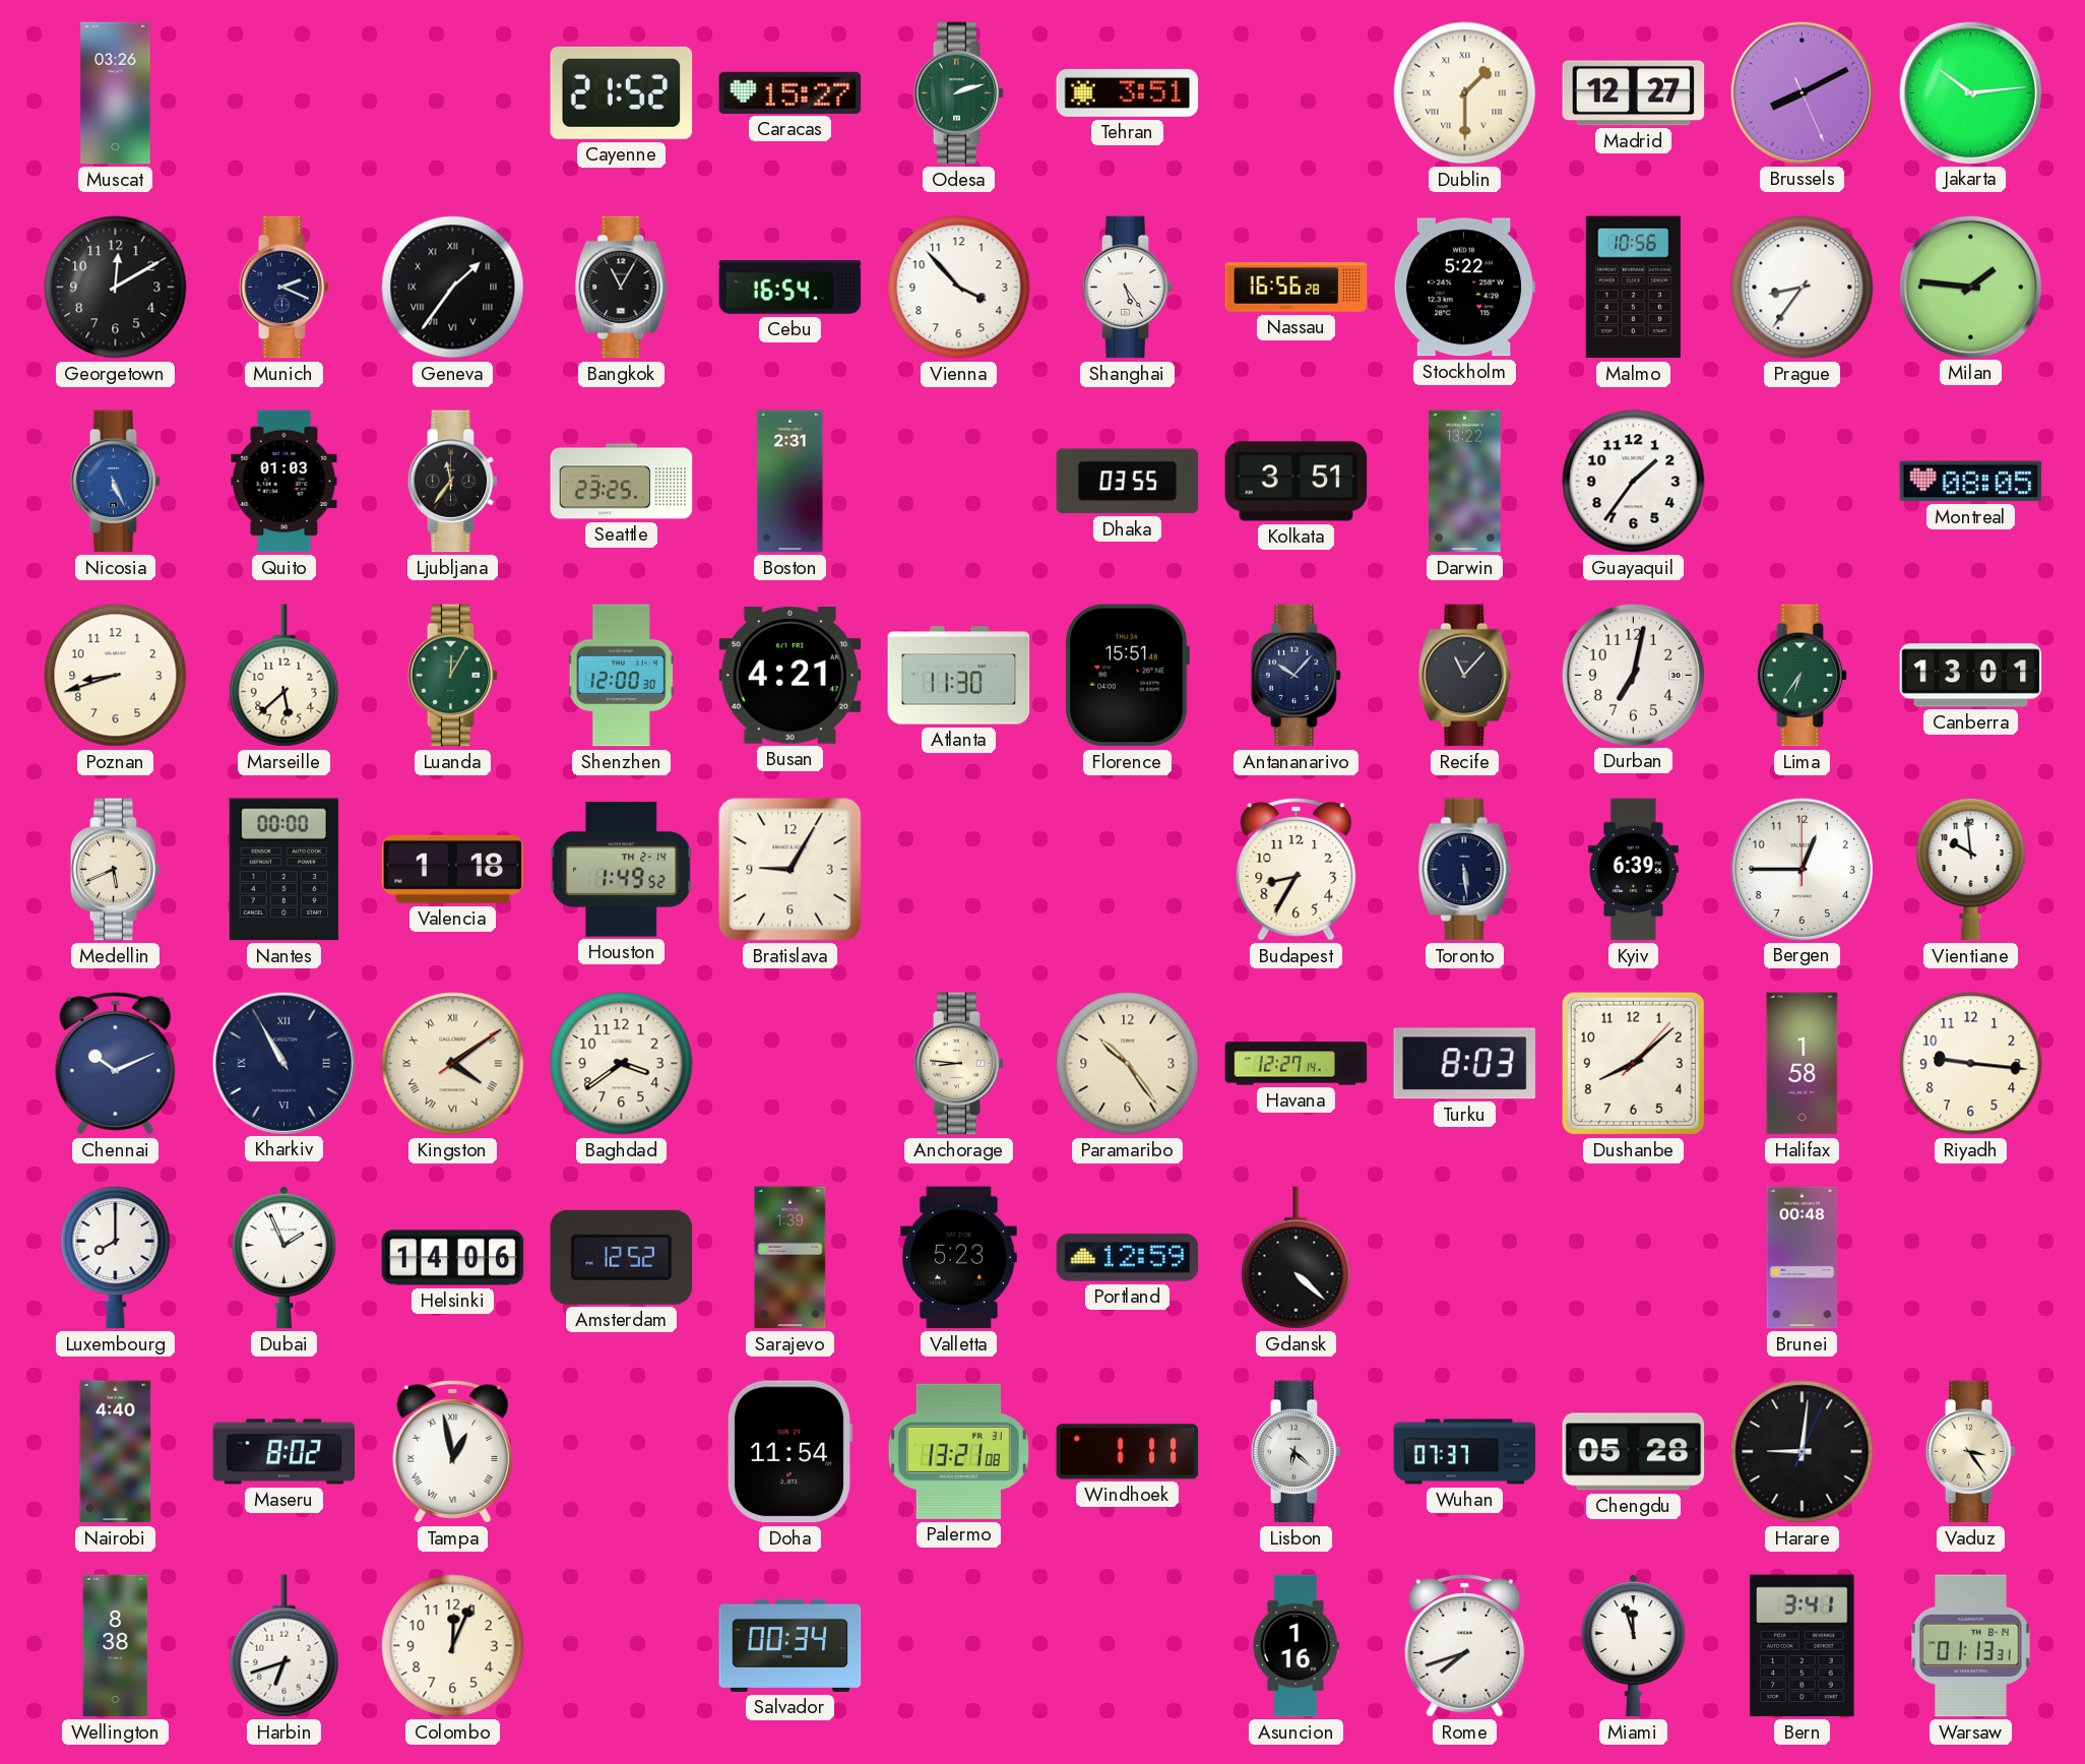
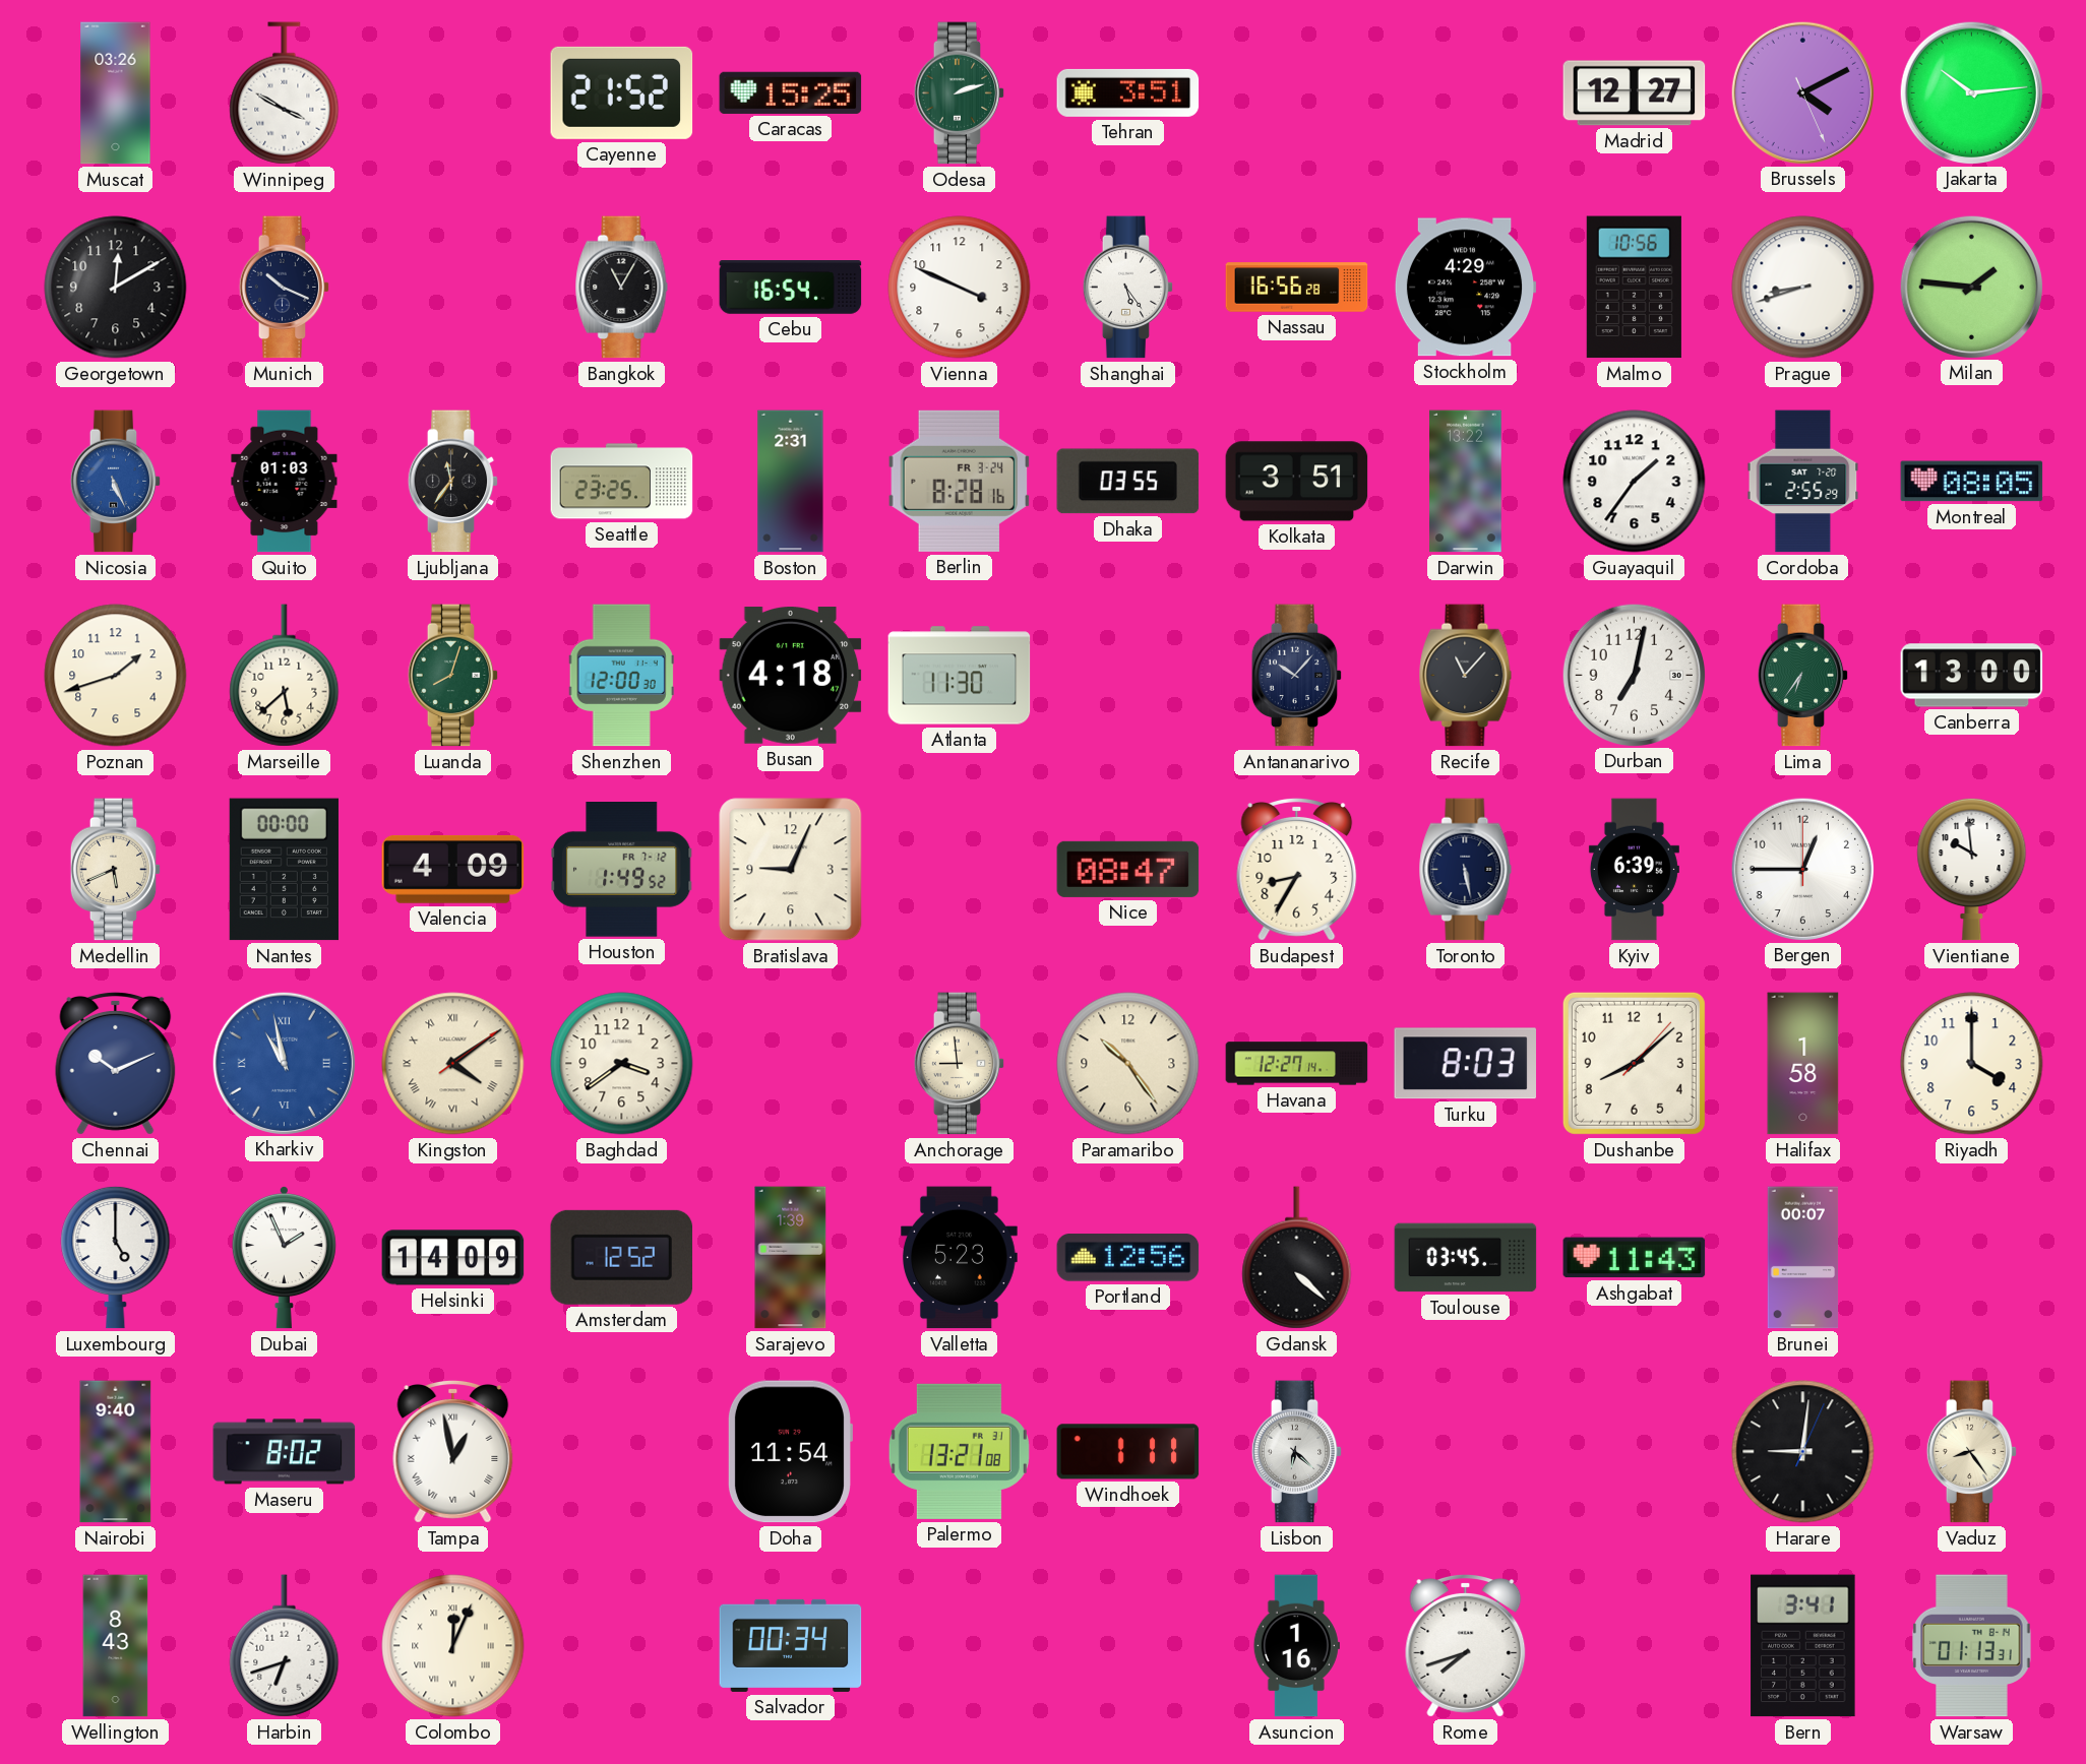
Winnipeg: none -> 3:50 (285, 93)
Caracas: 15:27 -> 15:25 (791, 92)
Dublin: 1:30 -> none (1465, 93)
Brussels: 8:10 -> 4:10 (1802, 92)
Munich: 2:19 -> 10:19 (285, 288)
Geneva: 1:36 -> none (453, 288)
Vienna: 3:53 -> 3:49 (960, 288)
Stockholm: 5:22 -> 4:29 (1465, 288)
Prague: 8:36 -> 8:42 (1803, 288)
Berlin: none -> 8:28 (960, 481)
Cordoba: none -> 2:55 (1803, 482)
Poznan: 8:42 -> 1:42 (116, 676)
Luanda: 12:05 -> 8:03 (453, 676)
Busan: 4:21 -> 4:18 (791, 676)
Florence: 15:51 -> none (1127, 676)
Canberra: 13:01 -> 13:00 (1972, 676)
Valencia: 1:18 -> 4:09 (453, 869)
Houston date: TH 2-14 -> FR 7-12 (621, 870)
Bratislava: 9:05 -> 9:04 (791, 870)
Nice: none -> 08:47 (1128, 869)
Toronto: 5:29 -> 5:28 (1466, 870)
Kharkiv: 10:55 -> 10:58 (284, 1063)
Kharkiv dial: navy -> blue (284, 1063)
Anchorage: 8:46 -> 8:59 (960, 1064)
Riyadh: 9:16 -> 4:00 (1972, 1064)
Luxembourg: 8:00 -> 5:00 (116, 1257)
Helsinki: 14:06 -> 14:09 (453, 1258)
Portland: 12:59 -> 12:56 (1128, 1258)
Toulouse: none -> 03:45 (1466, 1258)
Ashgabat: none -> 11:43 (1635, 1258)
Brunei: 00:48 -> 00:07 (1803, 1258)
Nairobi: 4:40 -> 9:40 (116, 1452)
Wuhan: 07:37 -> none (1465, 1452)
Chengdu: 05:28 -> none (1634, 1452)
Vaduz: 3:24 -> 8:24 (1972, 1452)
Wellington: 8:38 -> 8:43 (116, 1646)
Colombo numerals: Arabic -> Roman (453, 1646)
Miami: 11:57 -> none (1633, 1645)
